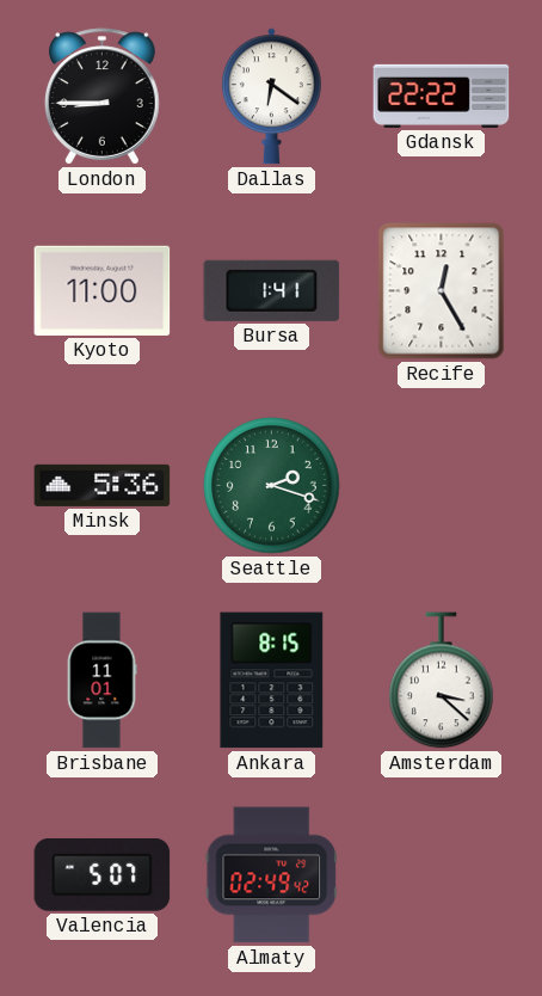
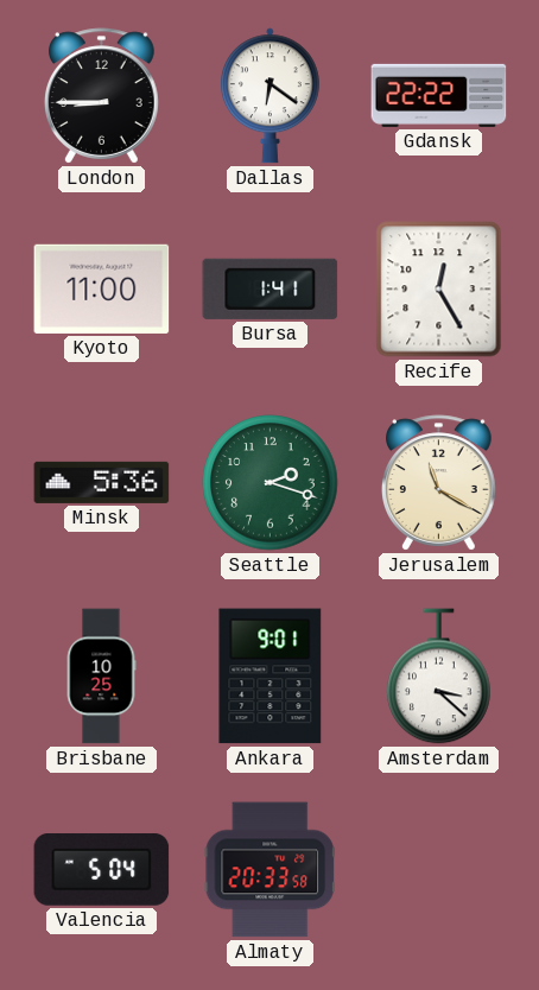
Jerusalem: none -> 11:20 (439, 483)
Brisbane: 11:01 -> 10:25 (101, 677)
Ankara: 8:15 -> 9:01 (271, 677)
Valencia: 5:07 -> 5:04 (102, 869)
Almaty: 02:49 -> 20:33 (269, 870)
